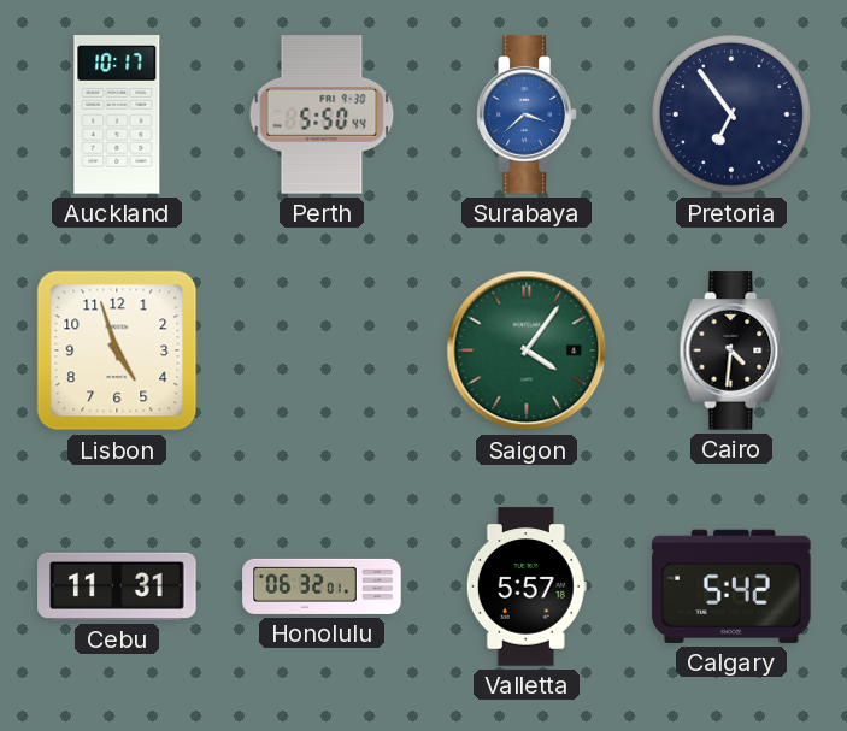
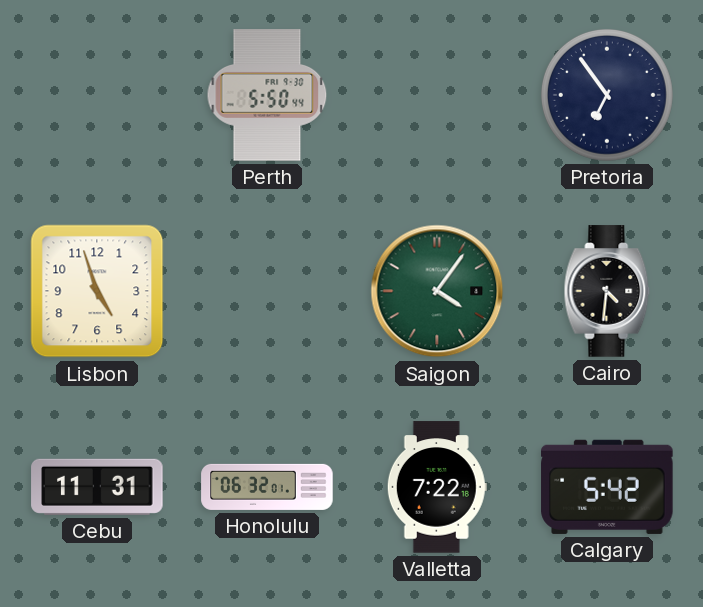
Auckland: 10:17 -> none (117, 114)
Surabaya: 3:38 -> none (527, 114)
Valletta: 5:57 -> 7:22 (437, 487)
